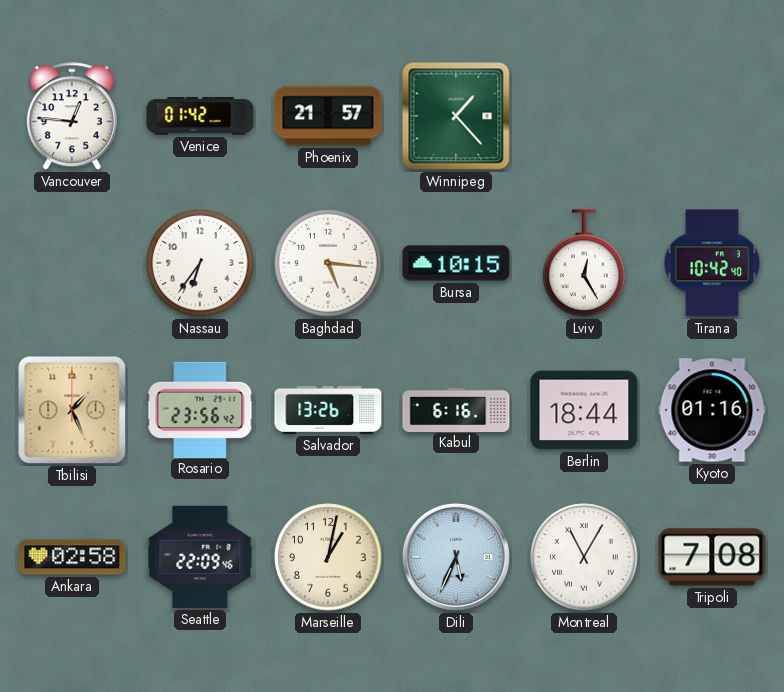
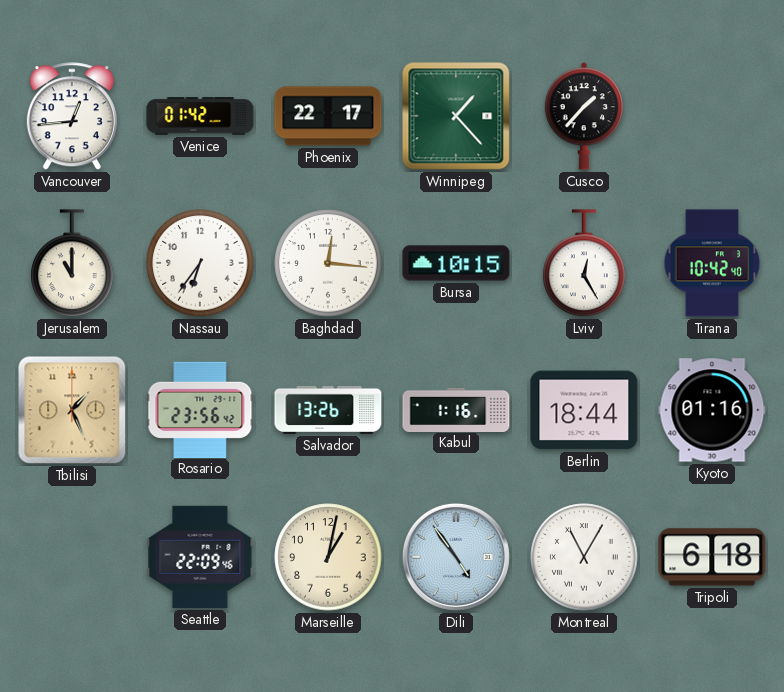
Vancouver: 12:46 -> 12:44 (72, 117)
Phoenix: 21:57 -> 22:17 (328, 116)
Cusco: none -> 1:37 (584, 116)
Jerusalem: none -> 11:00 (72, 264)
Baghdad: 5:16 -> 12:16 (328, 263)
Kabul: 6:16 -> 1:16 (456, 409)
Ankara: 02:58 -> none (72, 557)
Dili: 5:34 -> 4:54 (456, 557)
Tripoli: 7:08 -> 6:18 (712, 557)
